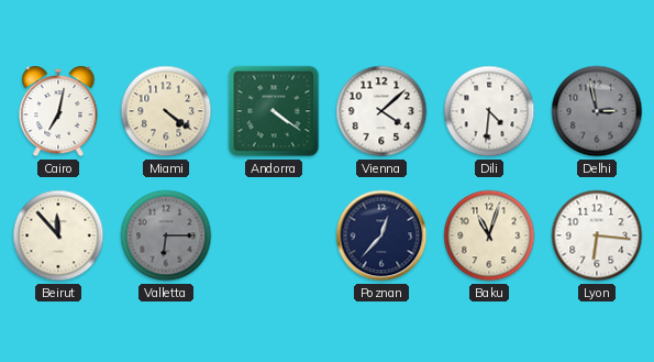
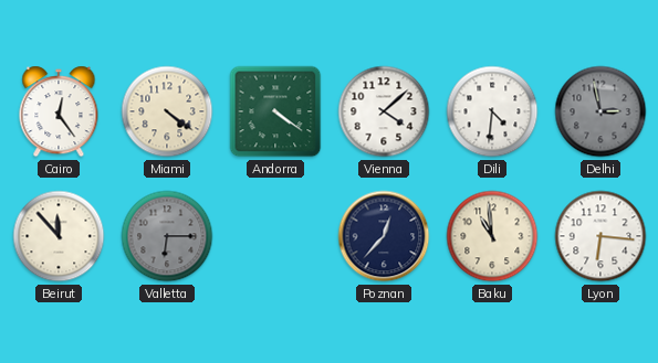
Cairo: 7:02 -> 12:24 (59, 111)
Baku: 11:03 -> 10:59 (492, 236)
